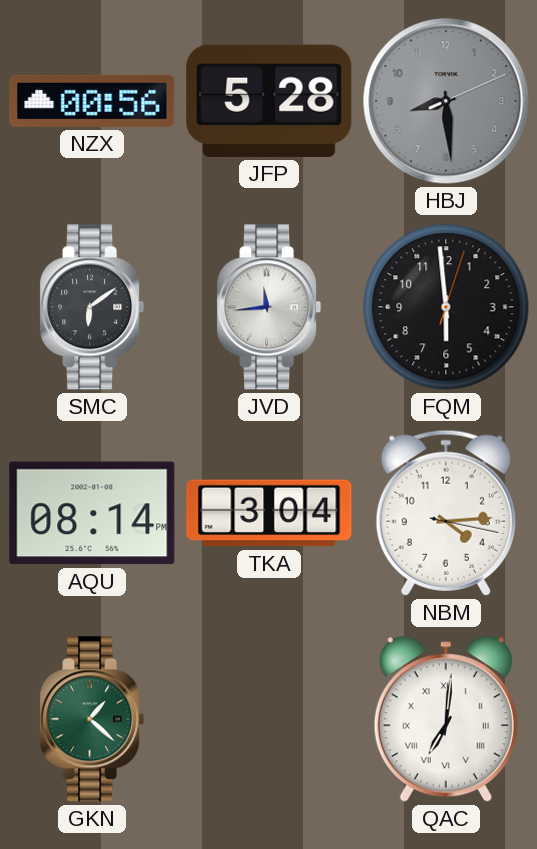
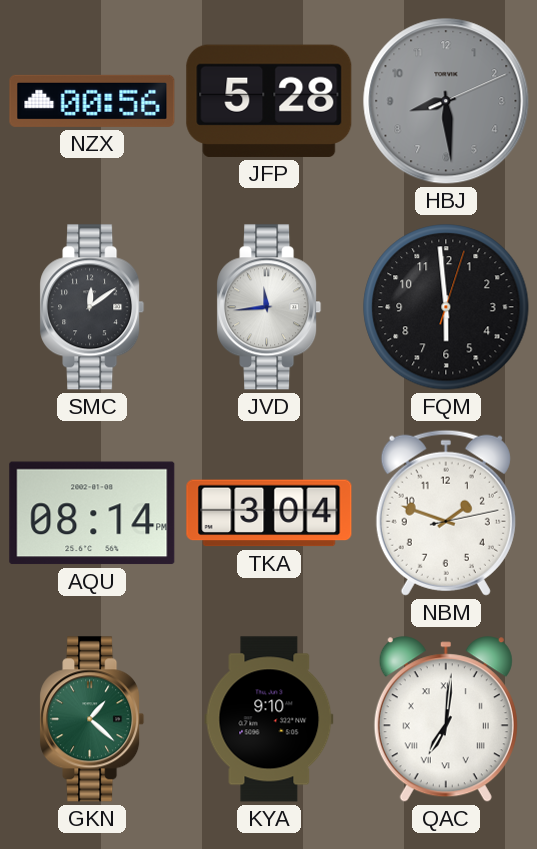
SMC: 6:09 -> 12:09 (92, 307)
NBM: 4:14 -> 1:48 (446, 513)
KYA: none -> 9:10 (269, 719)
